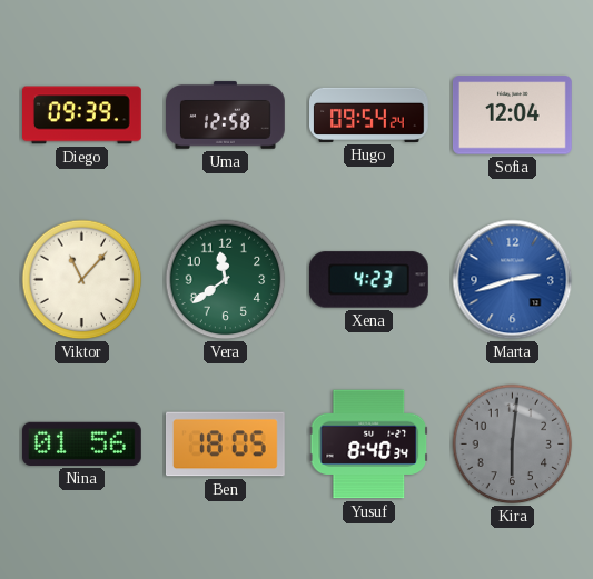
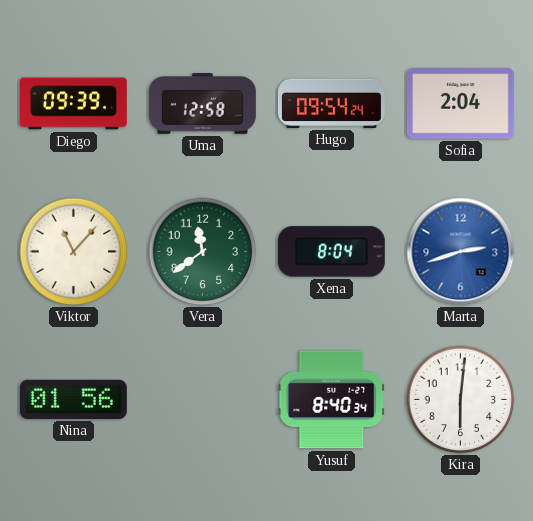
Sofia: 12:04 -> 2:04 (460, 104)
Xena: 4:23 -> 8:04 (331, 252)
Ben: 18:05 -> none (225, 445)
Kira dial: grey -> white (461, 400)
